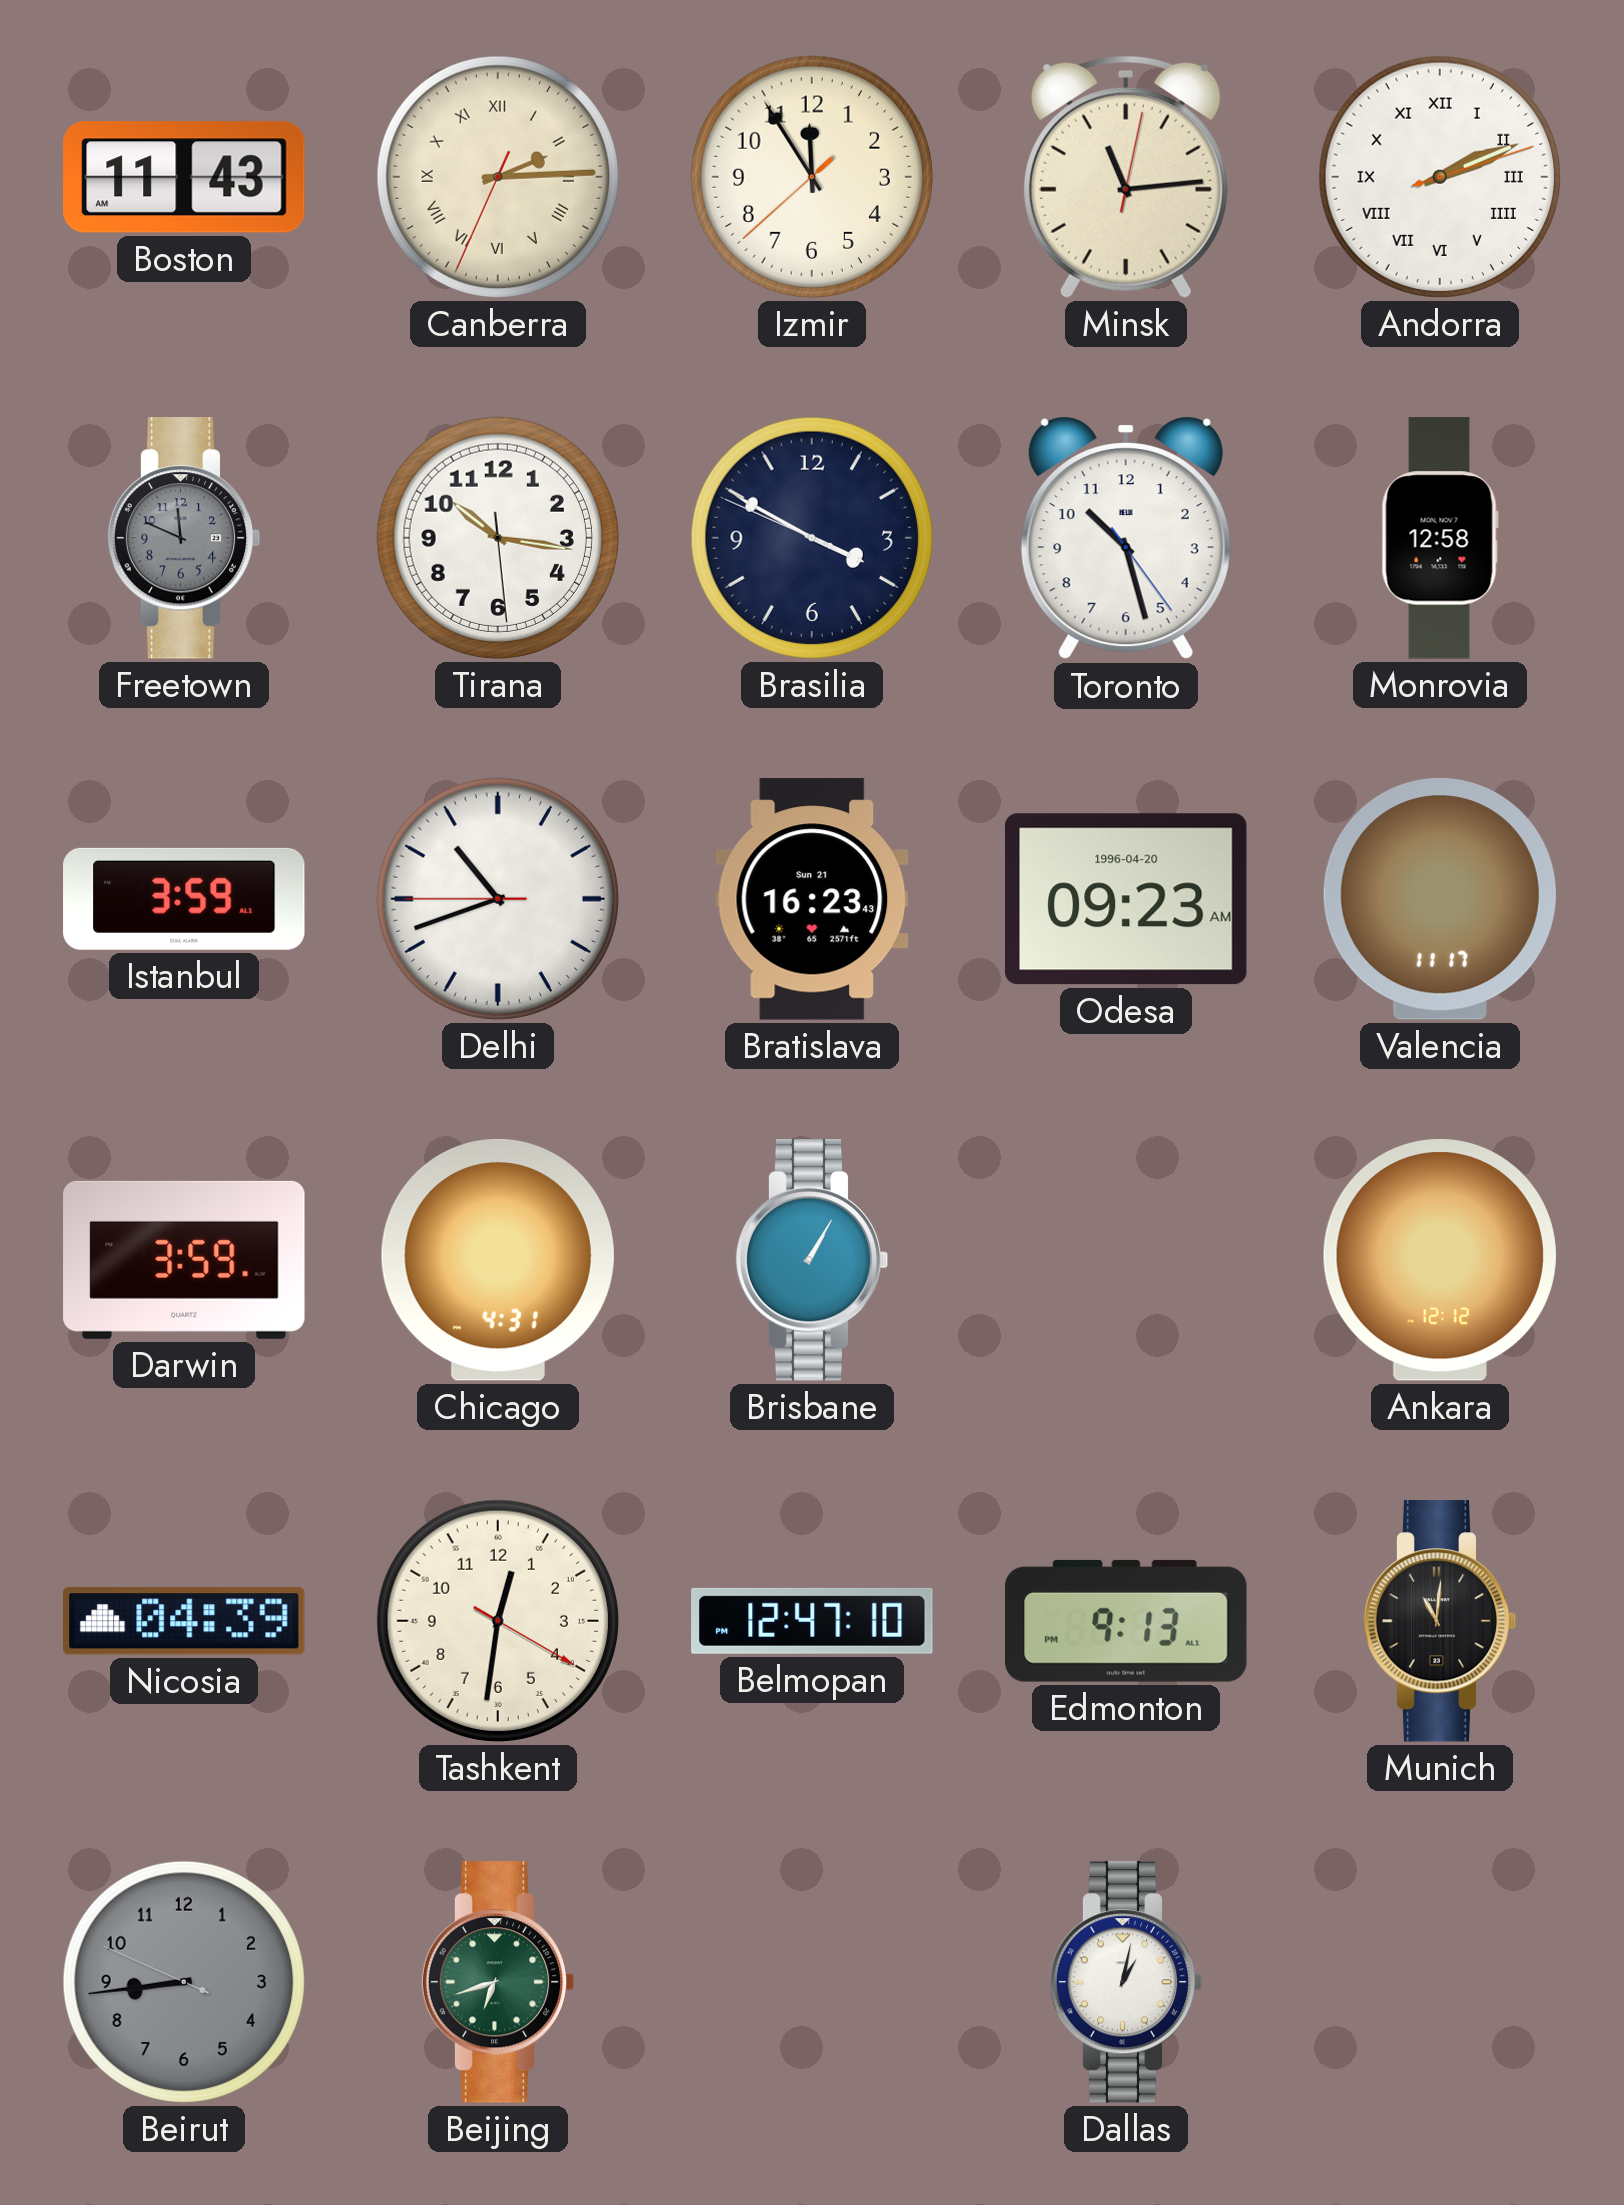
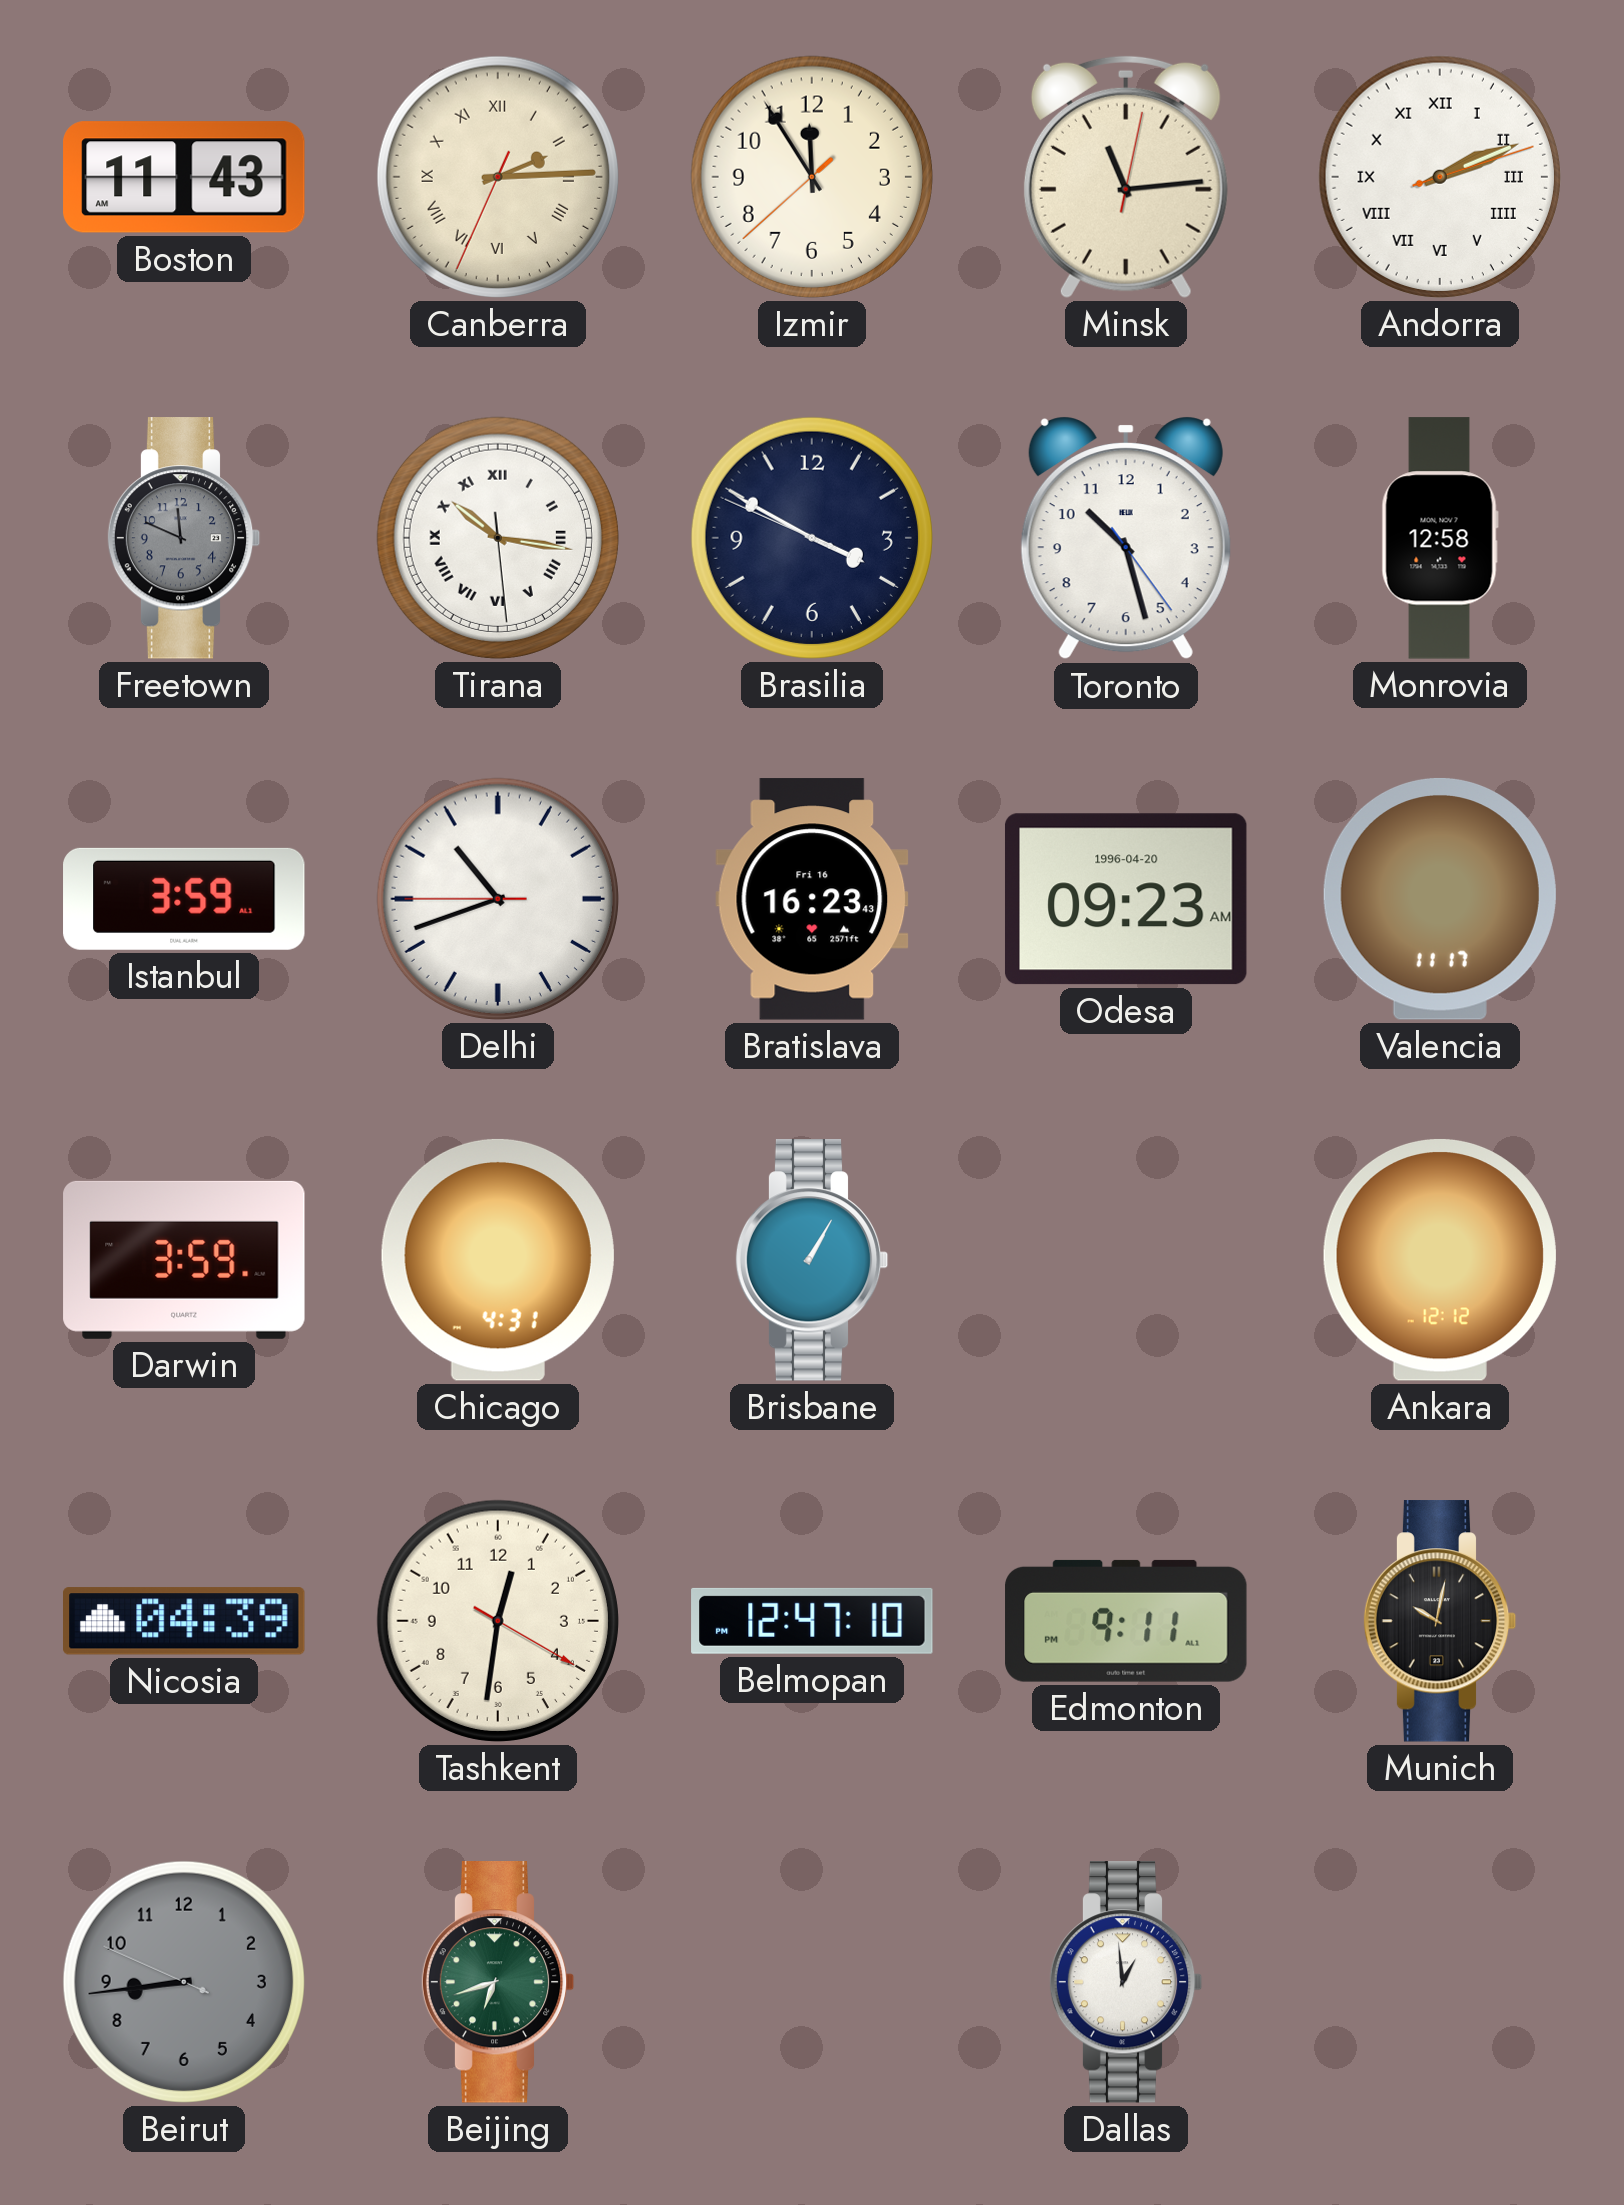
Tirana numerals: Arabic -> Roman (498, 538)
Bratislava date: Sun 21 -> Fri 16 (812, 899)
Edmonton: 9:13 -> 9:11 (1126, 1621)
Munich: 11:01 -> 10:02 (1440, 1621)
Dallas: 1:02 -> 12:59 (1126, 1982)
